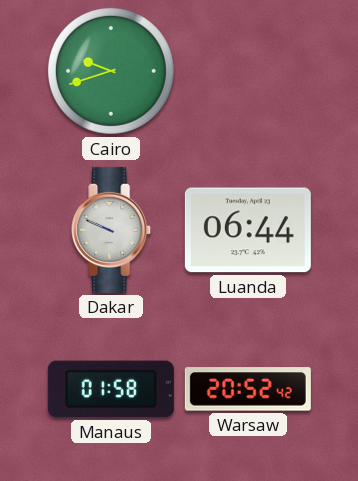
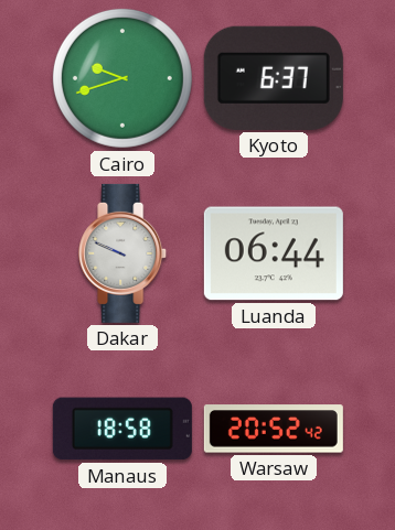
Kyoto: none -> 6:37 (274, 78)
Manaus: 01:58 -> 18:58 (122, 429)
